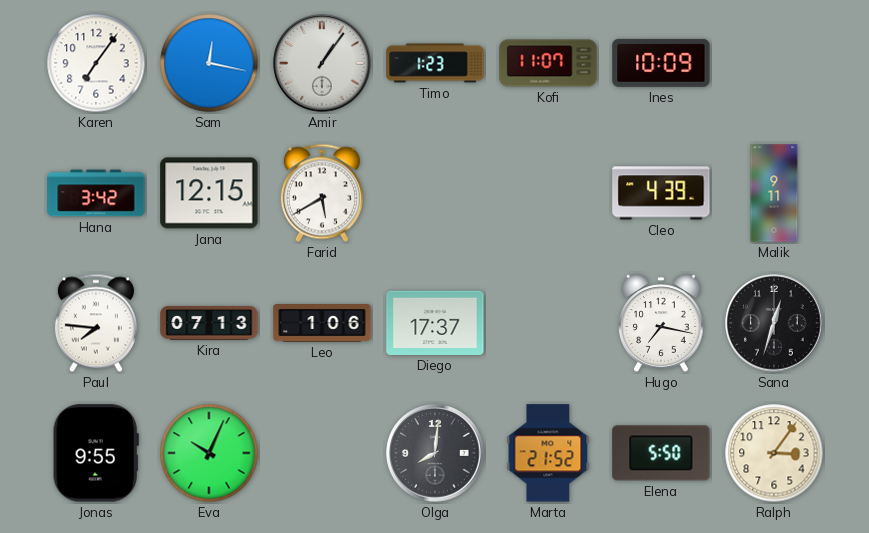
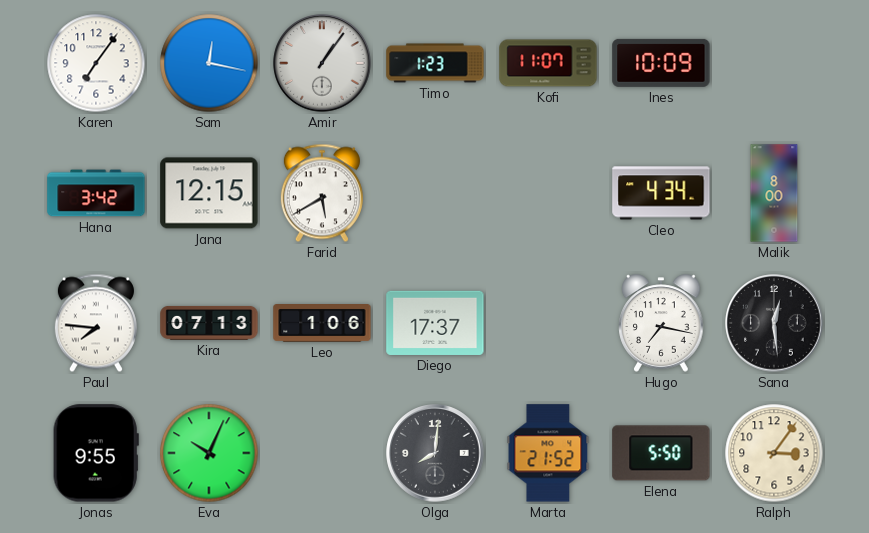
Cleo: 4:39 -> 4:34 (661, 193)
Malik: 9:11 -> 8:00 (774, 193)
Sana: 12:33 -> 12:29 (774, 323)
